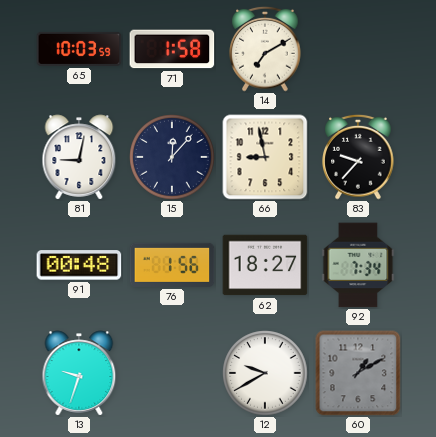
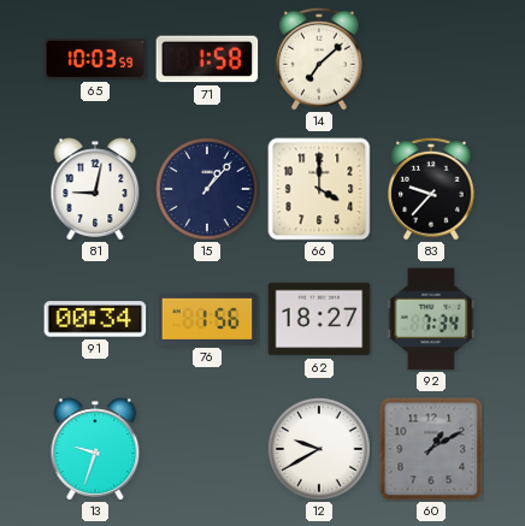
14: 7:10 -> 7:08 (319, 59)
15: 12:07 -> 1:07 (207, 189)
66: 8:58 -> 4:00 (319, 189)
91: 00:48 -> 00:34 (95, 319)
